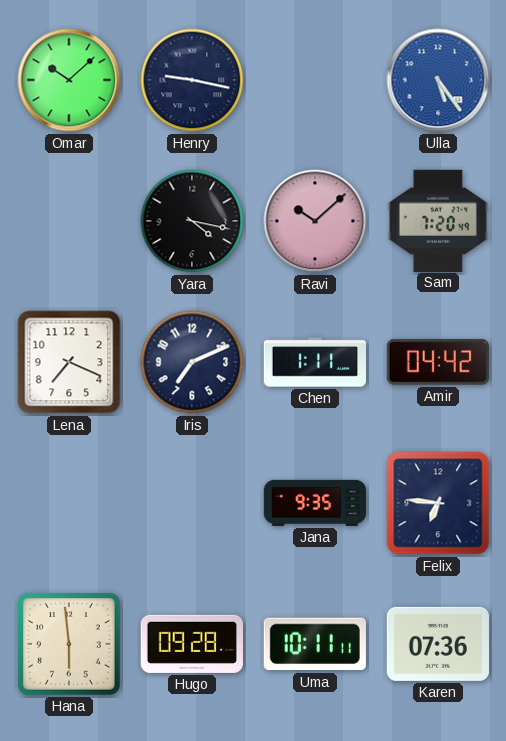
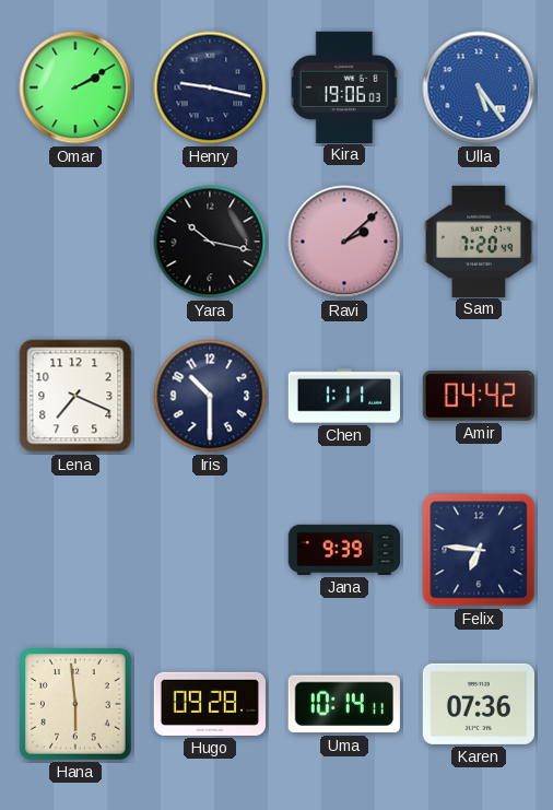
Omar: 10:08 -> 2:10 (75, 87)
Kira: none -> 19:06 (344, 86)
Yara: 4:17 -> 10:17 (210, 242)
Ravi: 10:08 -> 2:08 (344, 242)
Iris: 7:11 -> 10:30 (210, 396)
Jana: 9:35 -> 9:39 (343, 550)
Uma: 10:11 -> 10:14 (344, 704)
